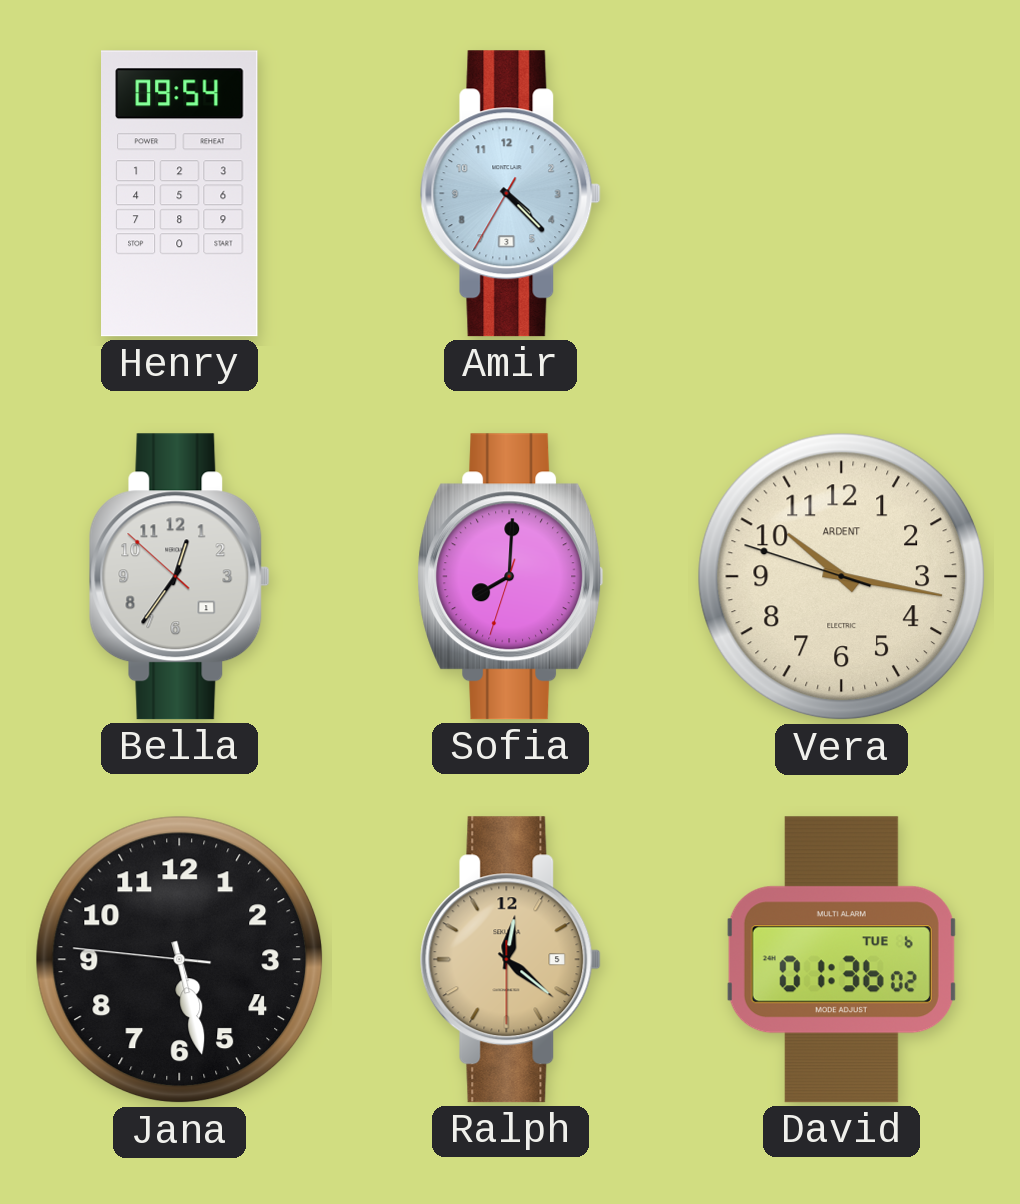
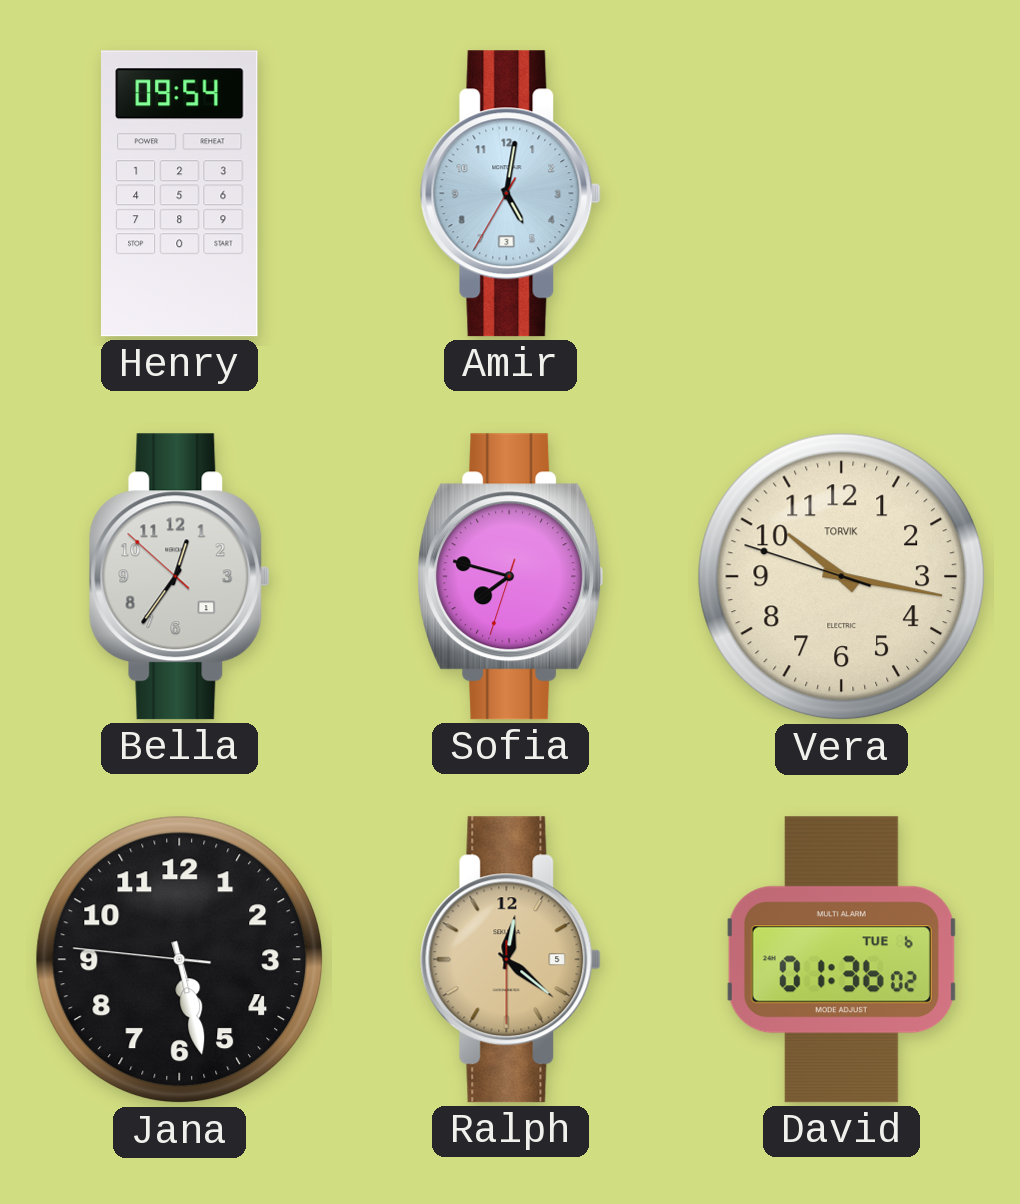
Amir: 4:22 -> 5:01 (510, 194)
Sofia: 8:00 -> 7:47 (511, 577)
Vera brand: ARDENT -> TORVIK (842, 577)
